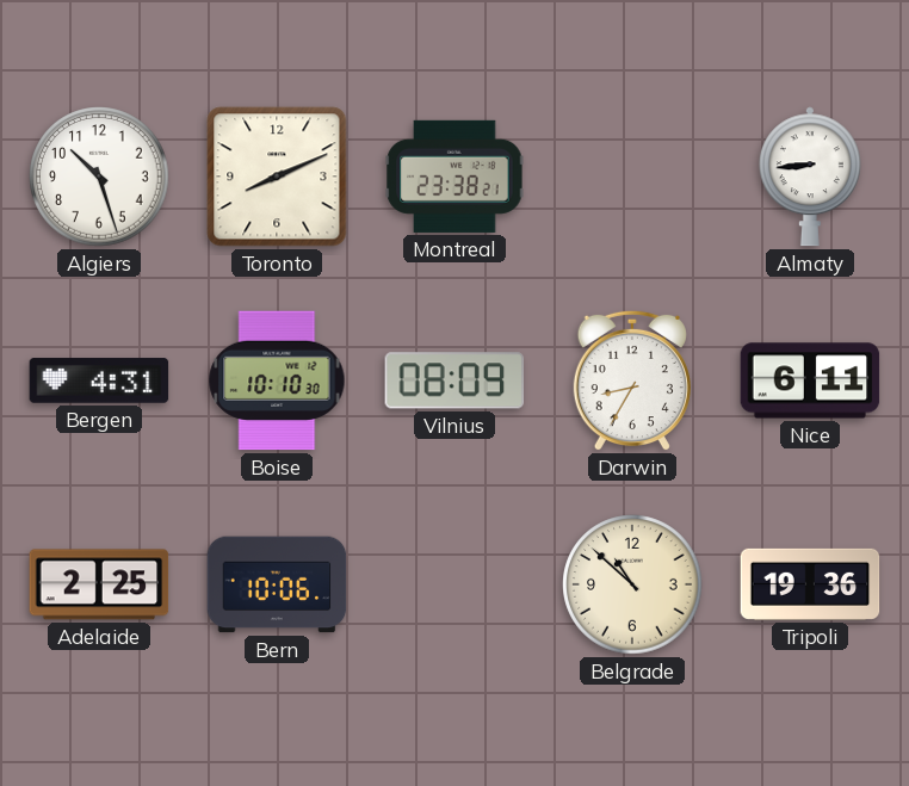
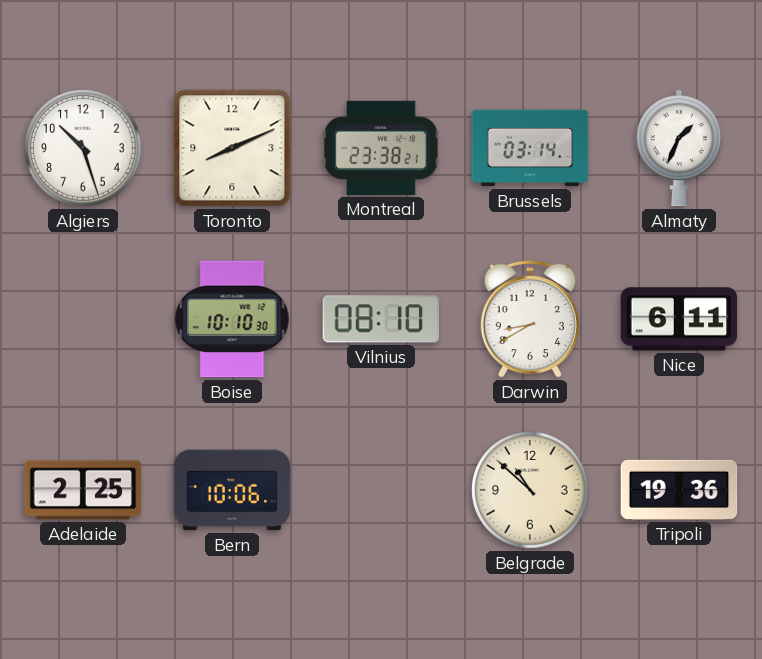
Brussels: none -> 03:14 (530, 148)
Almaty: 8:44 -> 1:34 (679, 148)
Bergen: 4:31 -> none (99, 380)
Vilnius: 08:09 -> 08:10 (381, 319)
Darwin: 8:35 -> 8:40 (530, 319)
